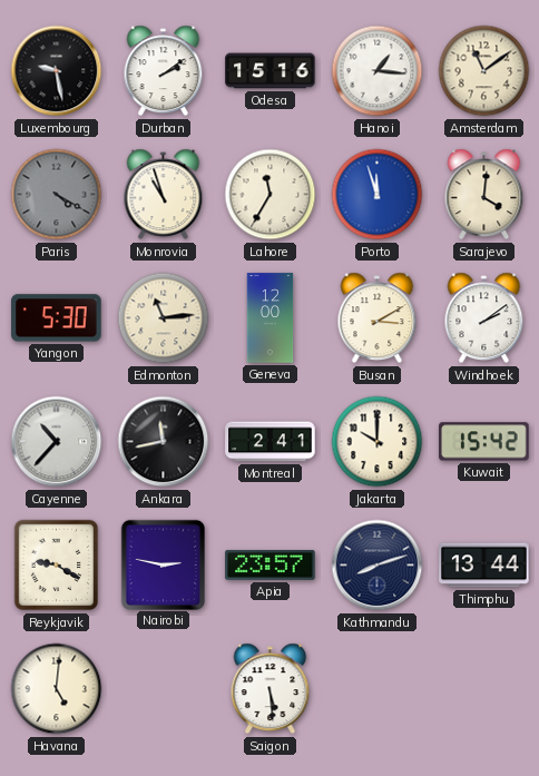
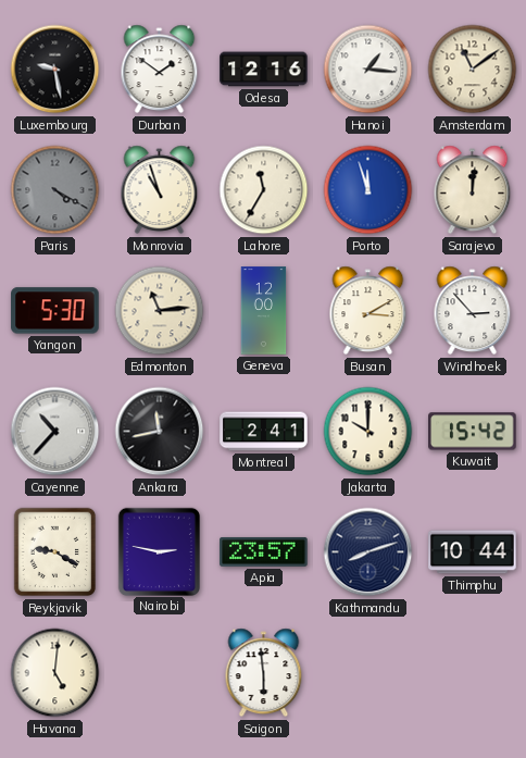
Durban: 2:09 -> 1:51 (160, 70)
Odesa: 15:16 -> 12:16 (264, 70)
Sarajevo: 4:01 -> 12:01 (473, 190)
Windhoek: 2:09 -> 2:53 (473, 311)
Thimphu: 13:44 -> 10:44 (473, 552)
Saigon: 5:29 -> 5:59 (264, 673)
